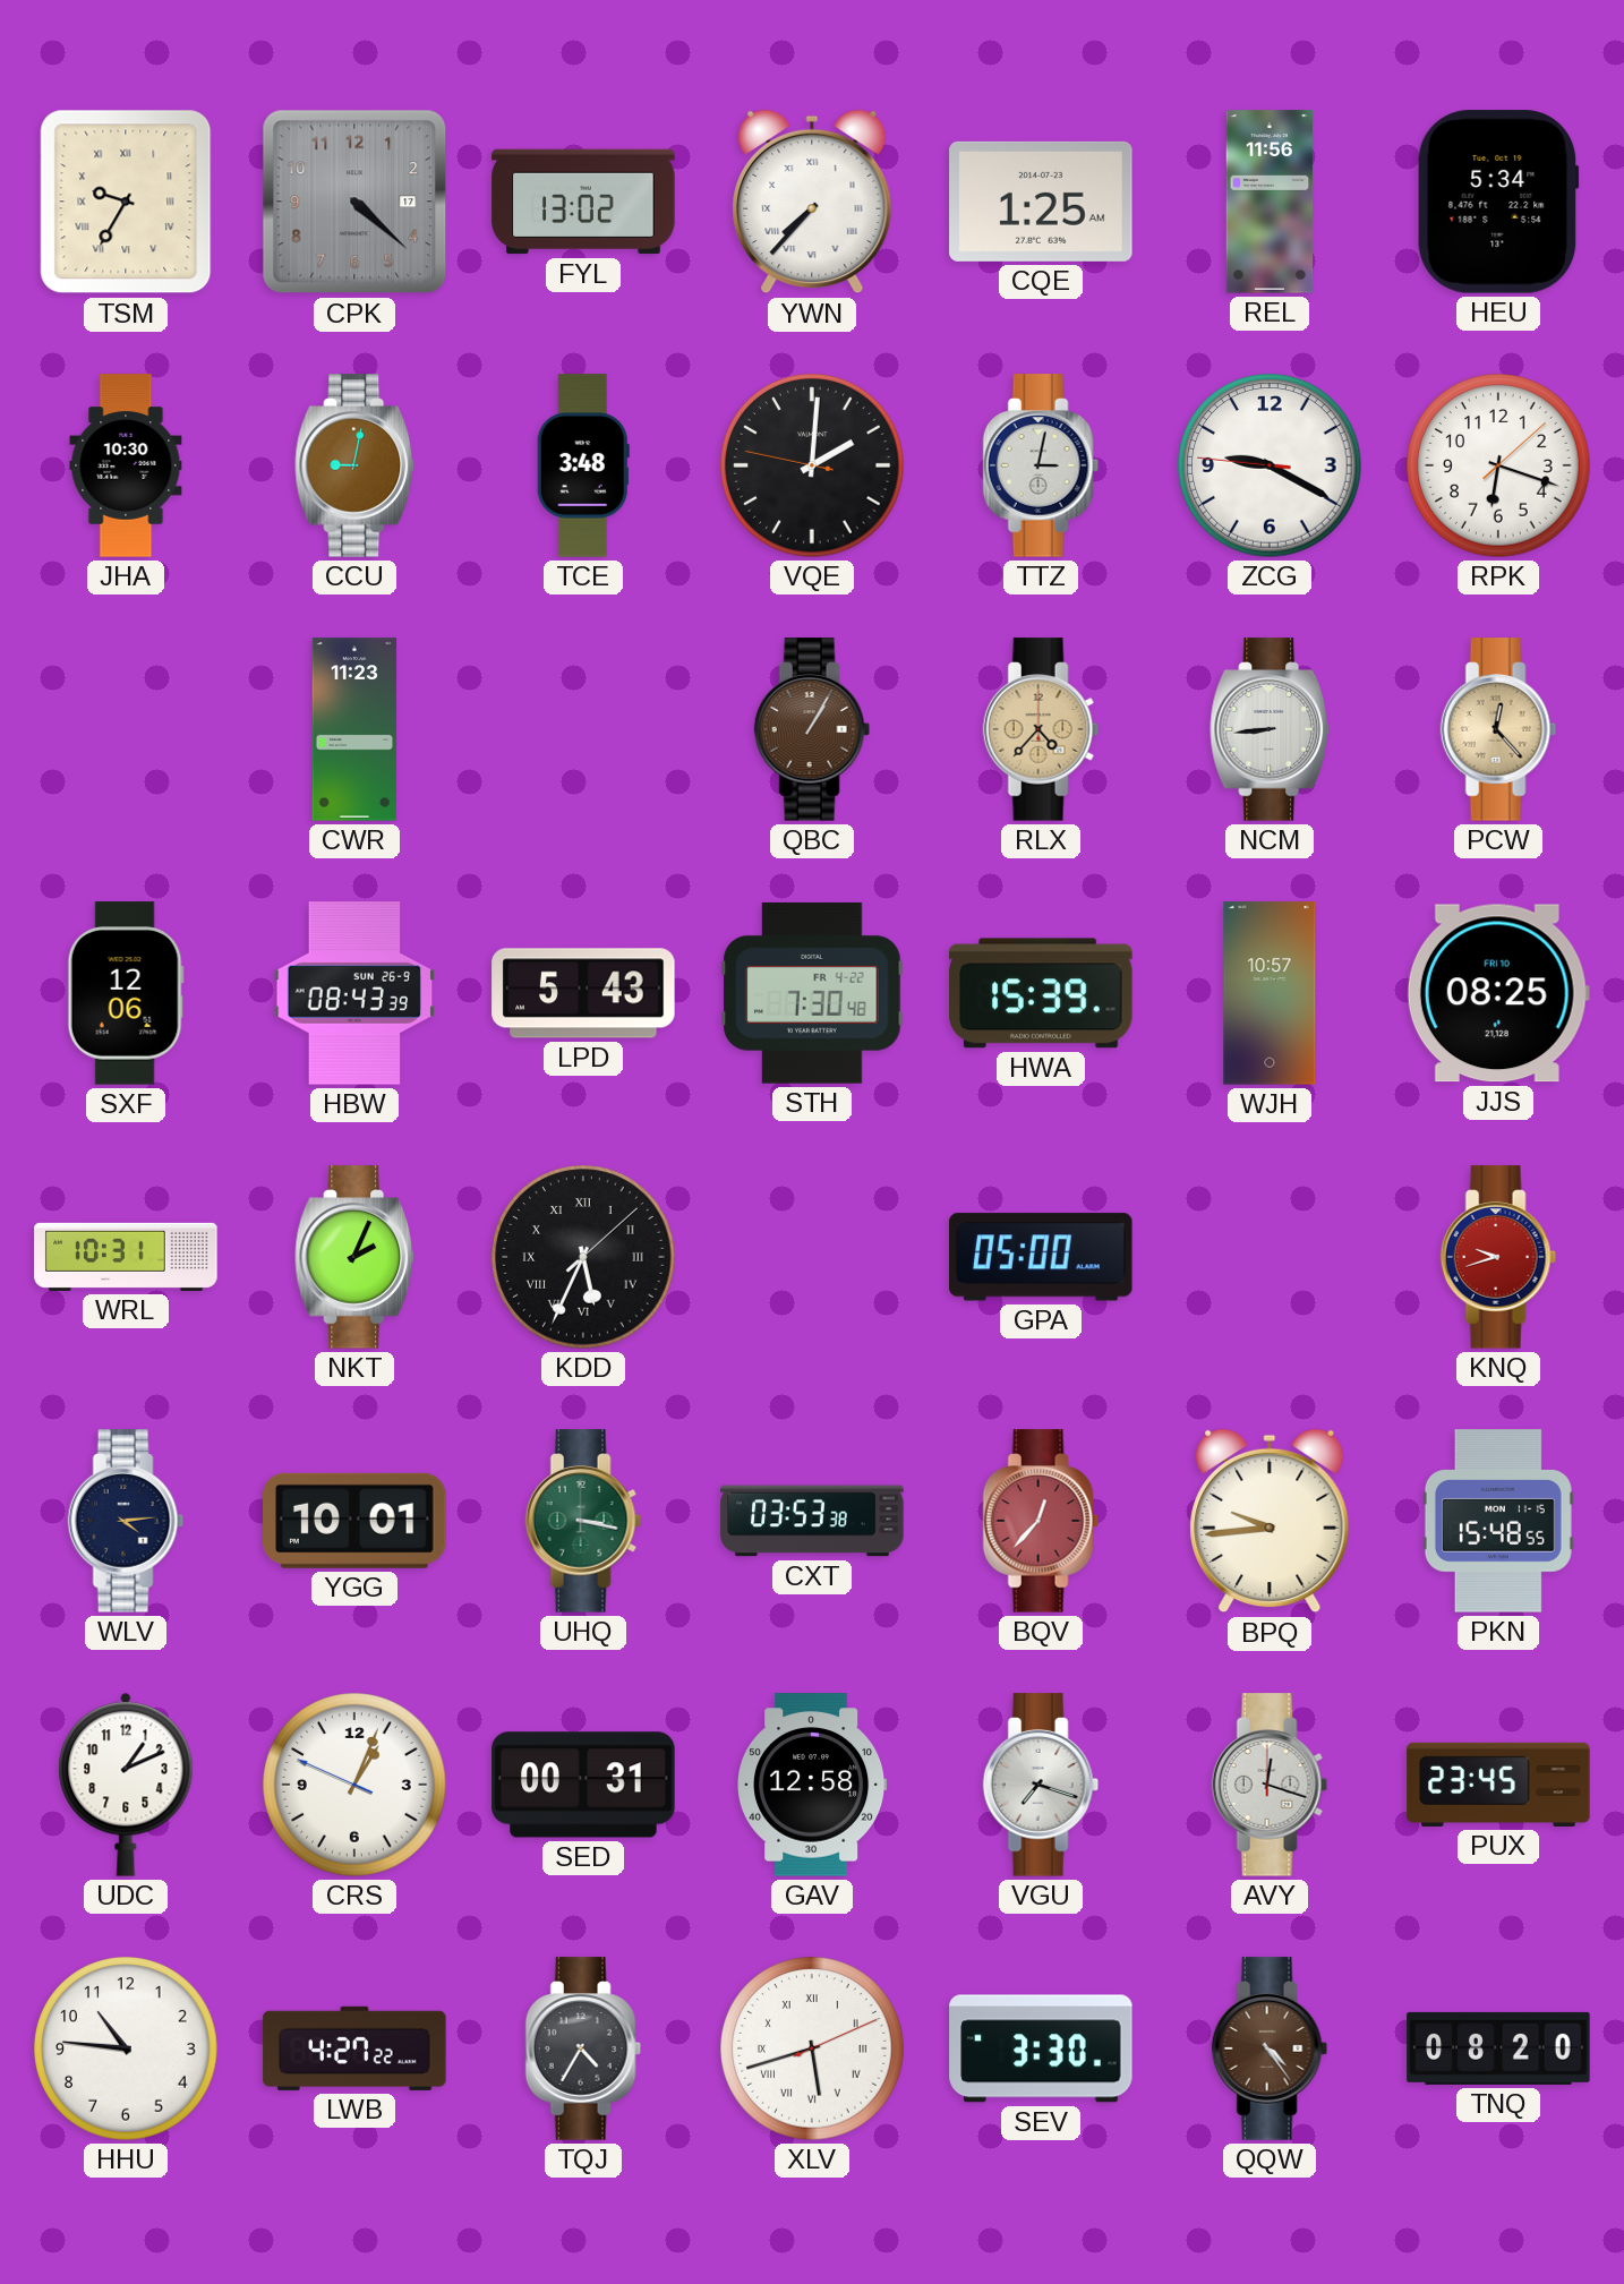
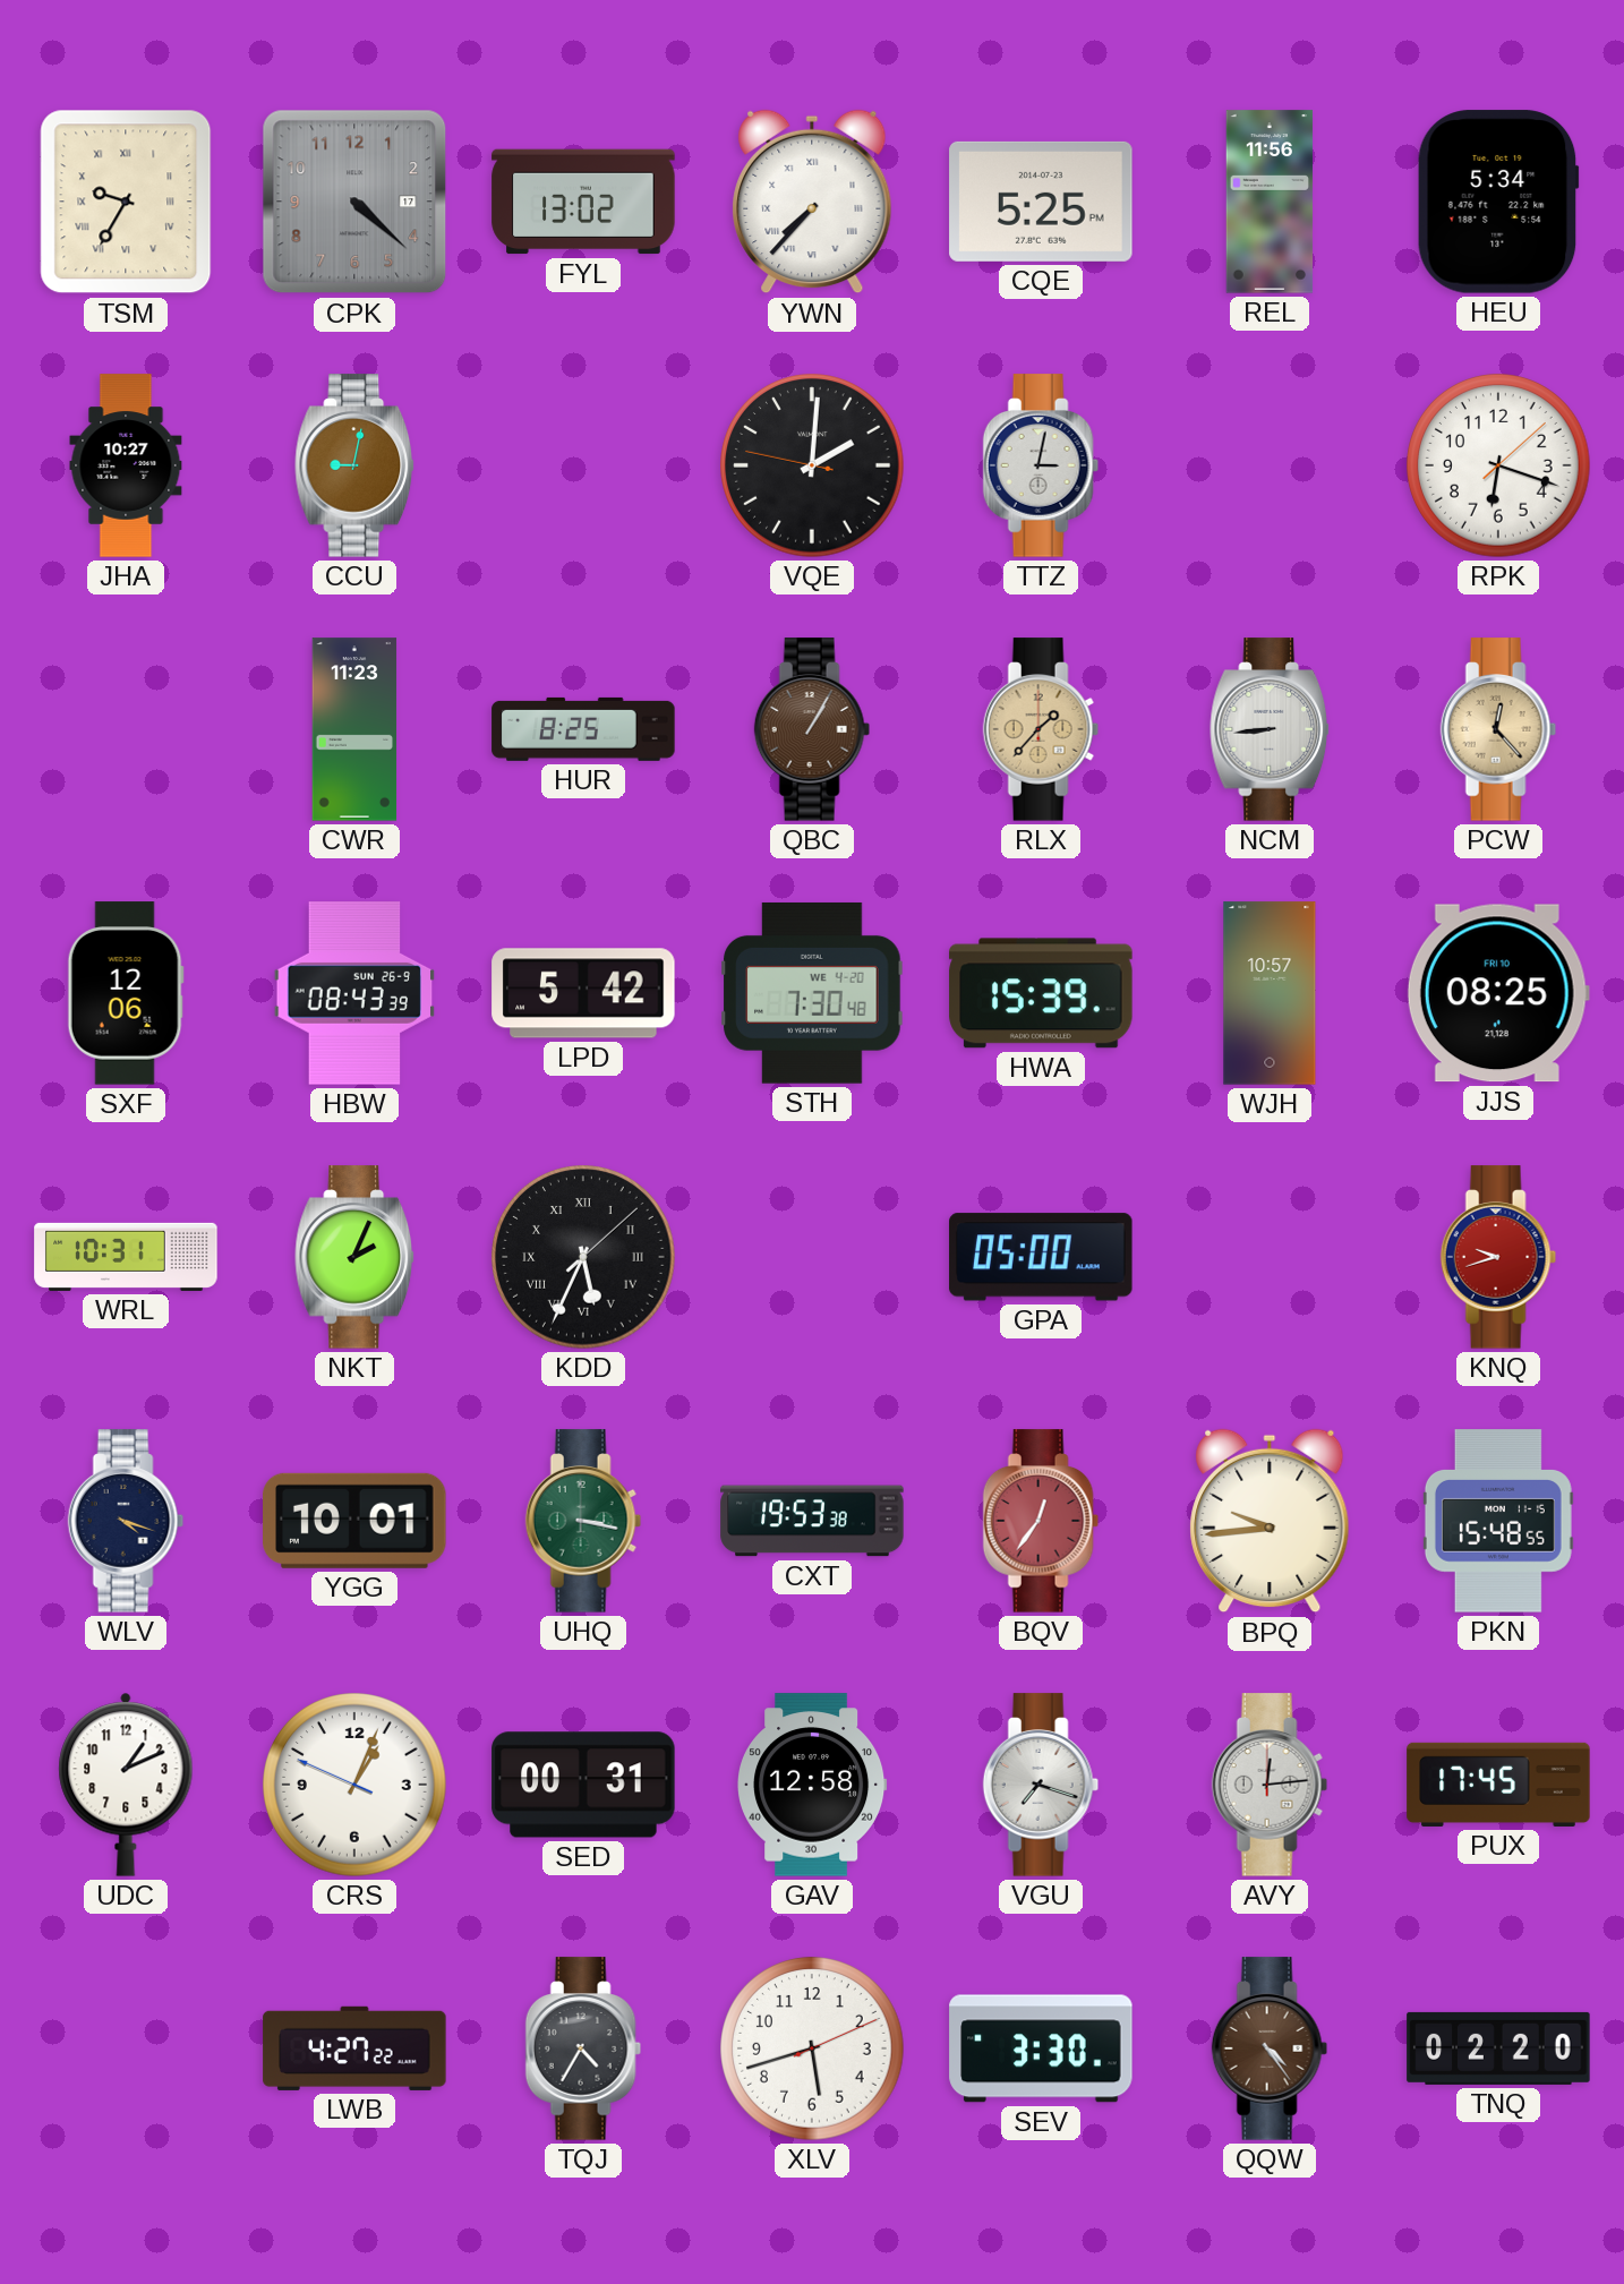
CQE: 1:25 -> 5:25 (1041, 202)
JHA: 10:30 -> 10:27 (126, 465)
TCE: 3:48 -> none (583, 465)
ZCG: 9:19 -> none (1270, 465)
HUR: none -> 8:25 (583, 729)
RLX: 4:37 -> 1:37 (1041, 729)
LPD: 5:43 -> 5:42 (583, 993)
STH date: FR 4-22 -> WE 4-20 (812, 993)
WLV: 4:14 -> 4:18 (126, 1521)
CXT: 03:53 -> 19:53 (812, 1521)
BQV: 12:37 -> 12:36 (1041, 1521)
AVY: 12:18 -> 12:14 (1270, 1785)
PUX: 23:45 -> 17:45 (1498, 1785)
HHU: 10:46 -> none (126, 2048)
XLV numerals: Roman -> Arabic (812, 2048)
TNQ: 08:20 -> 02:20 (1498, 2048)
